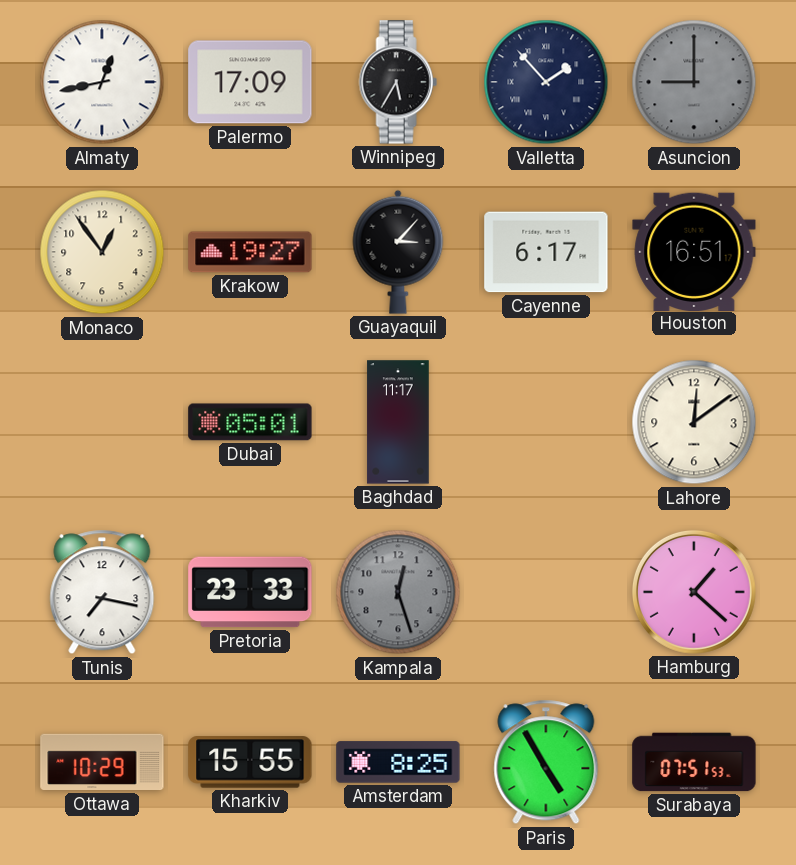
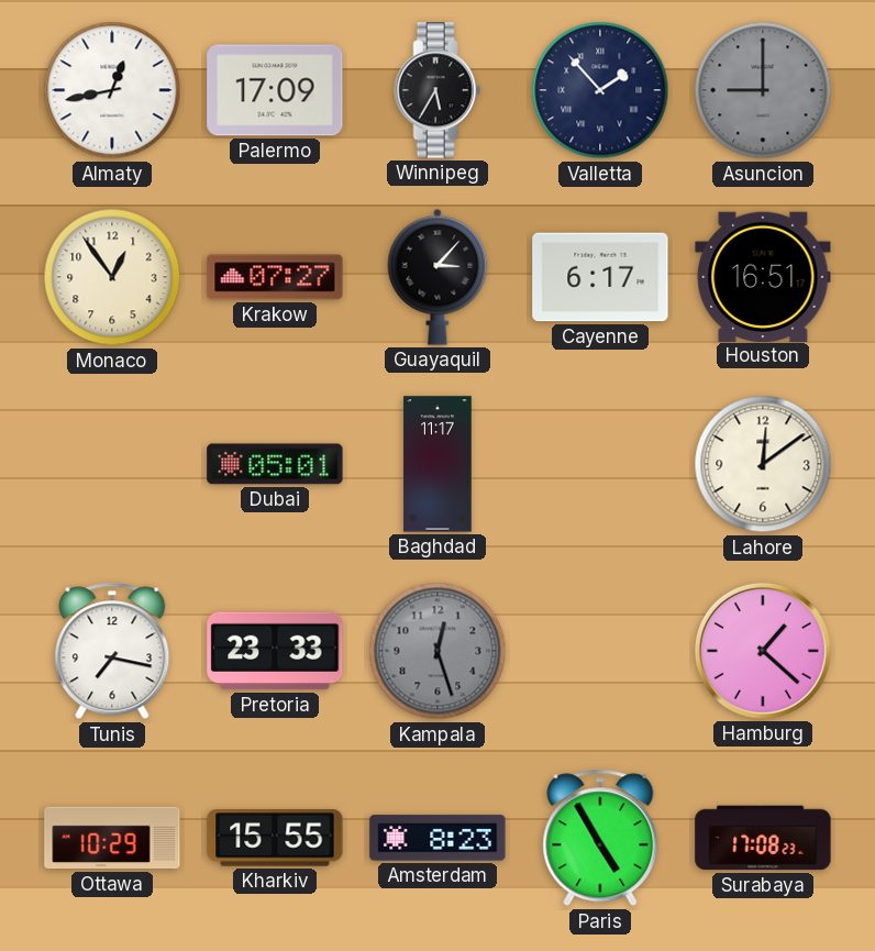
Krakow: 19:27 -> 07:27 (275, 277)
Amsterdam: 8:25 -> 8:23 (437, 838)
Surabaya: 07:51 -> 17:08 (763, 838)
